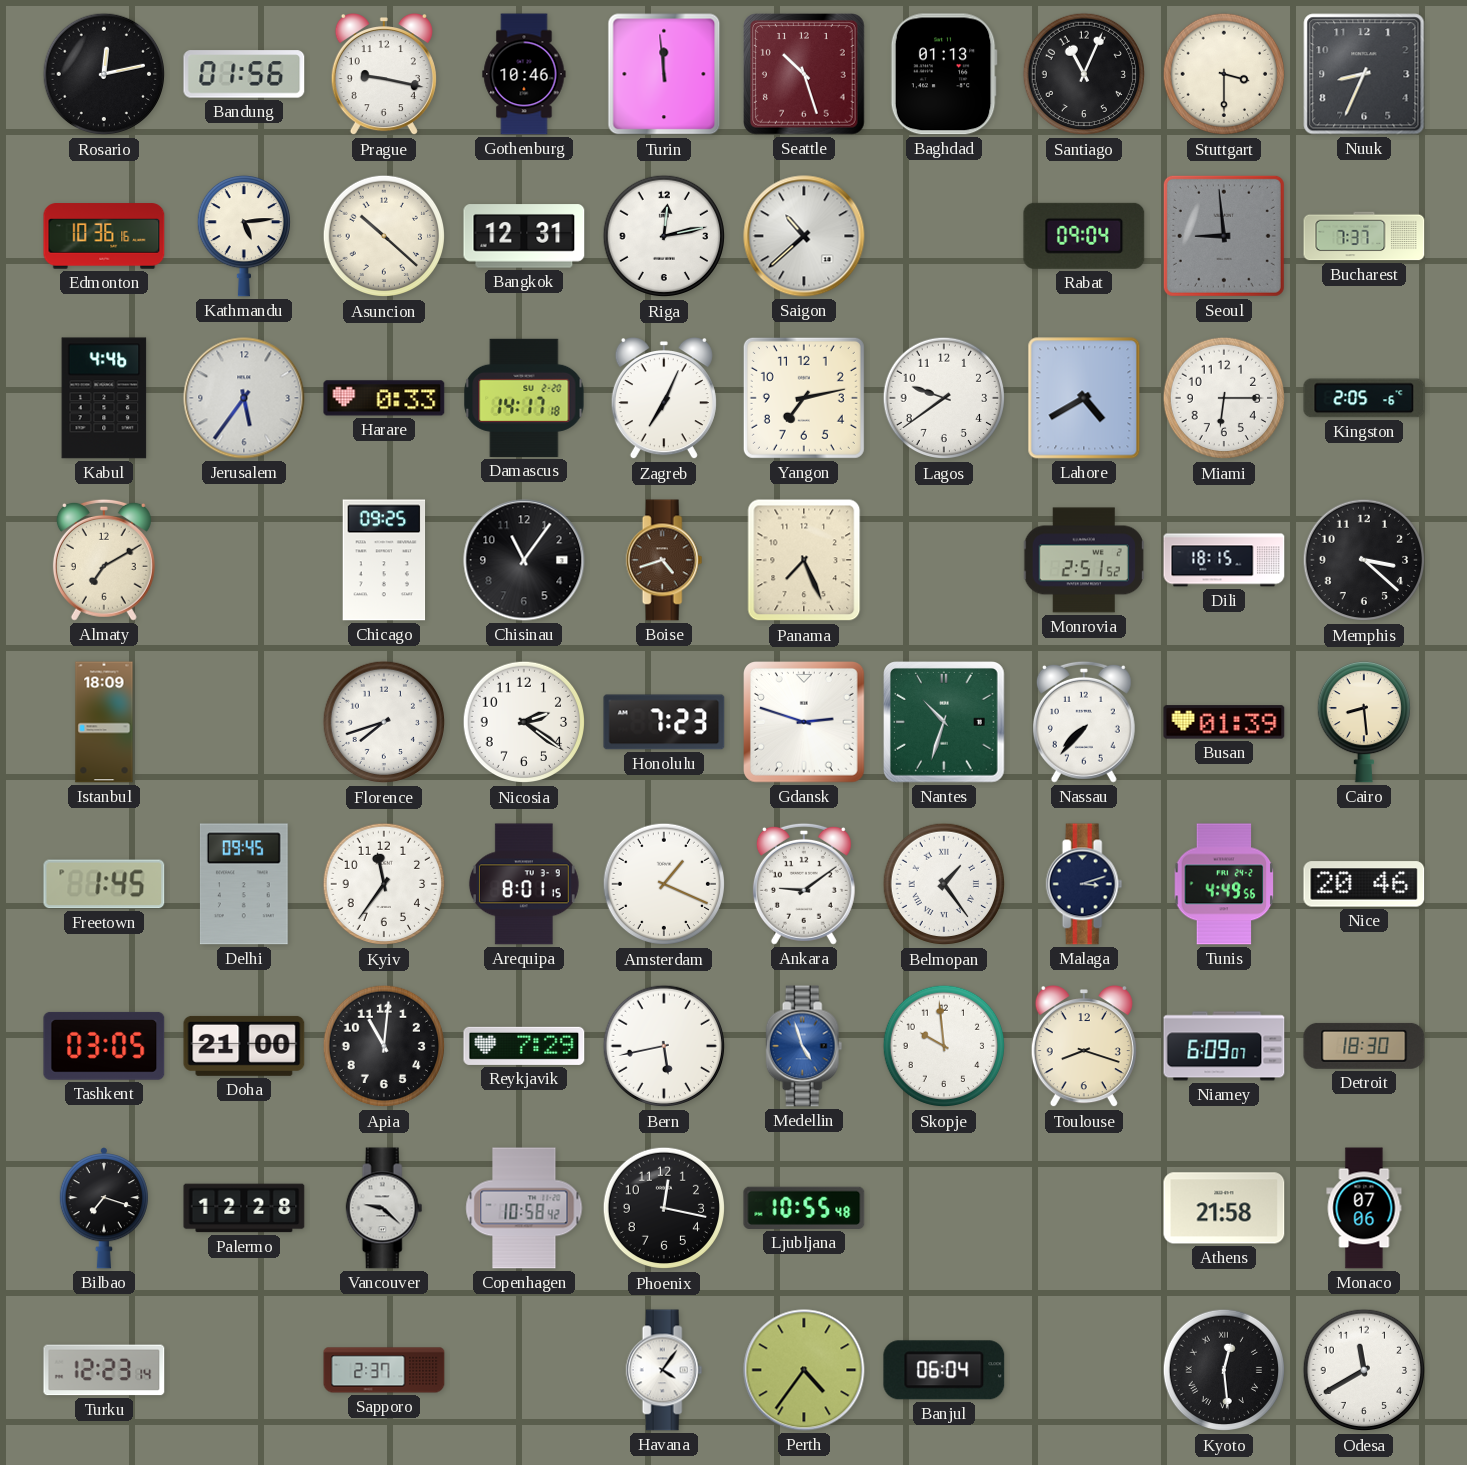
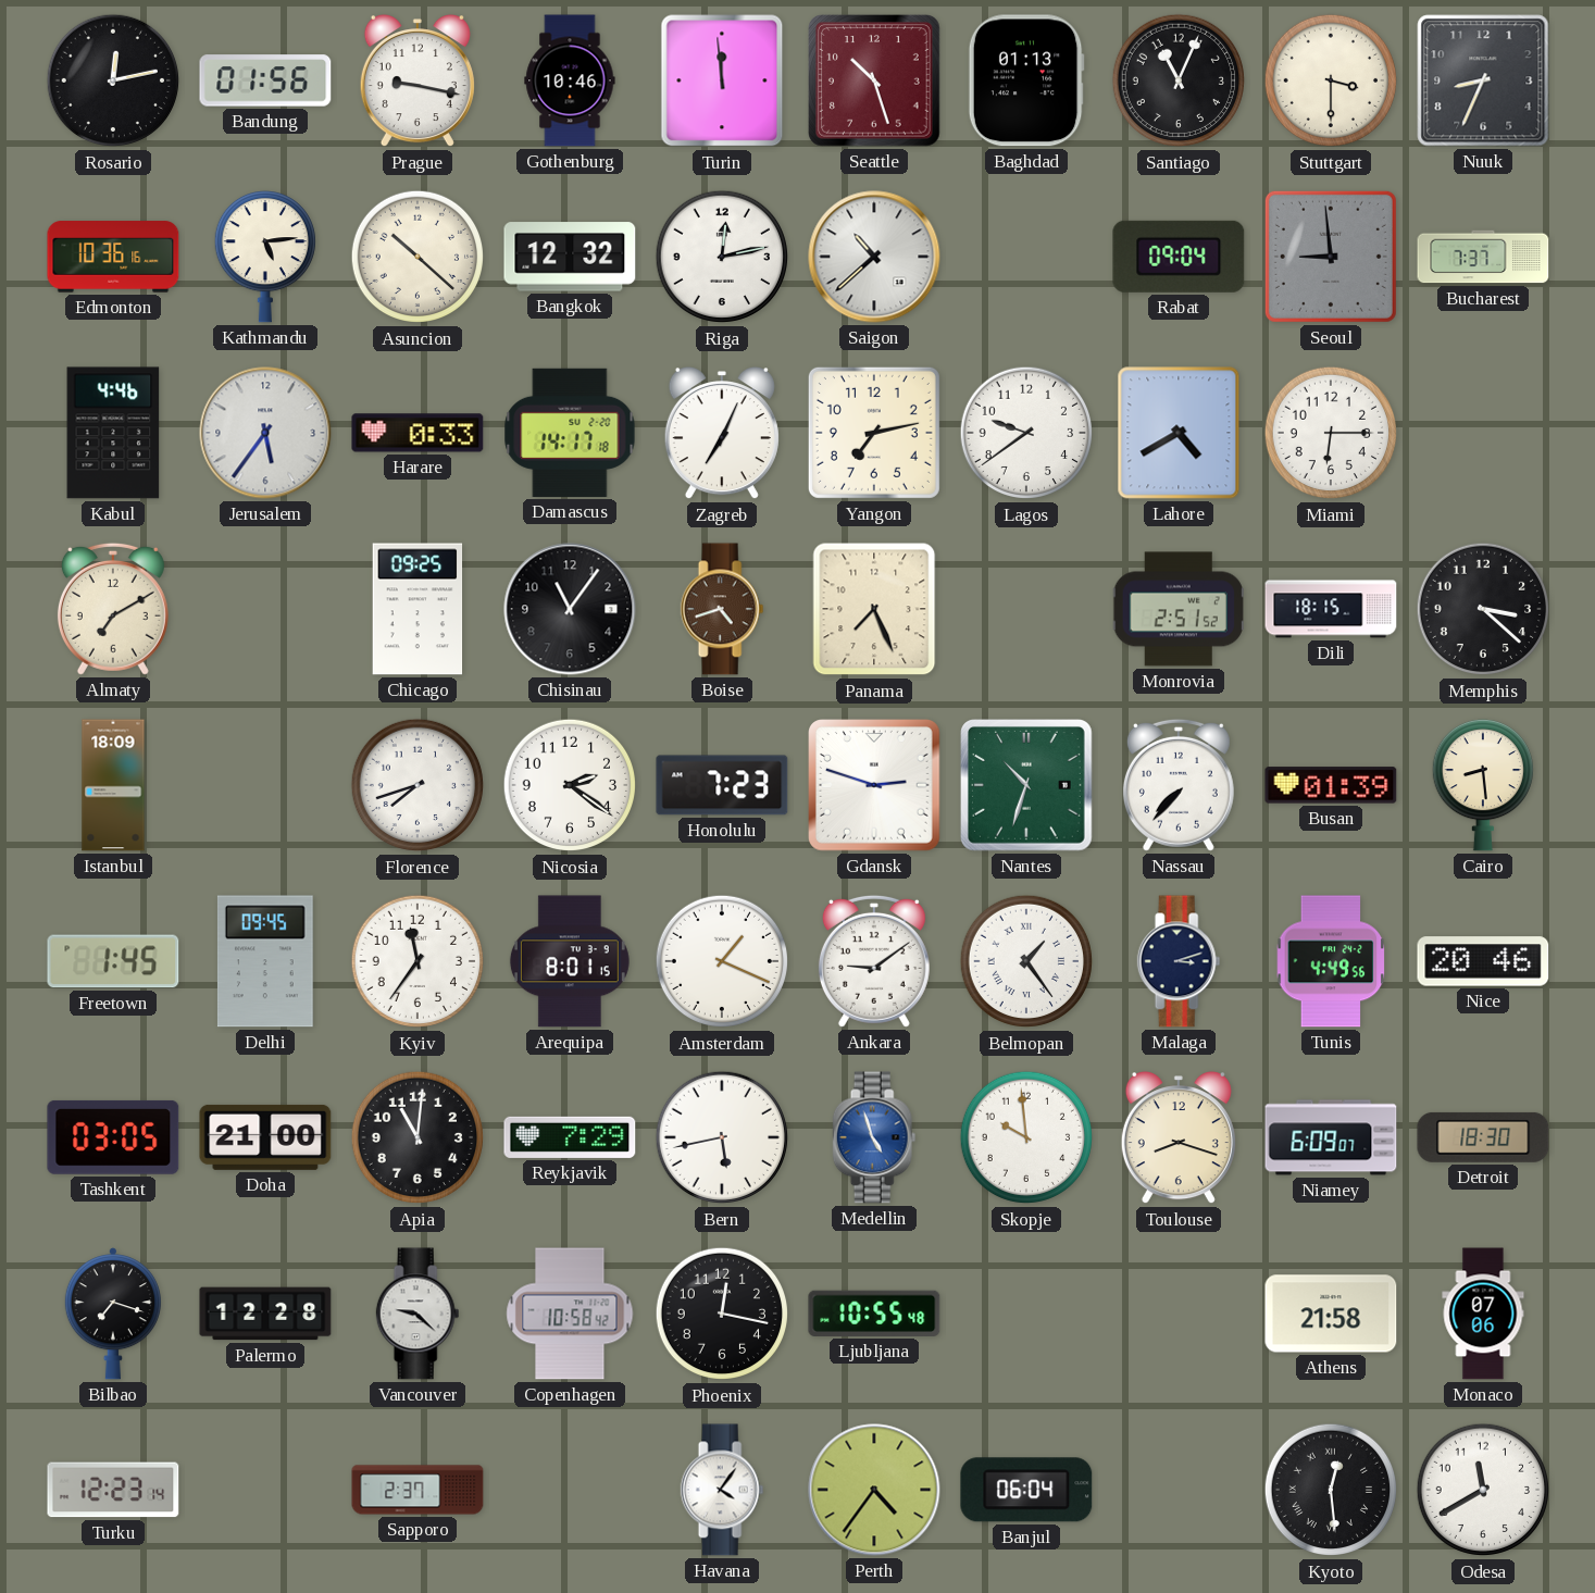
Bangkok: 12:31 -> 12:32 (570, 257)
Kingston: 2:05 -> none (1364, 398)
